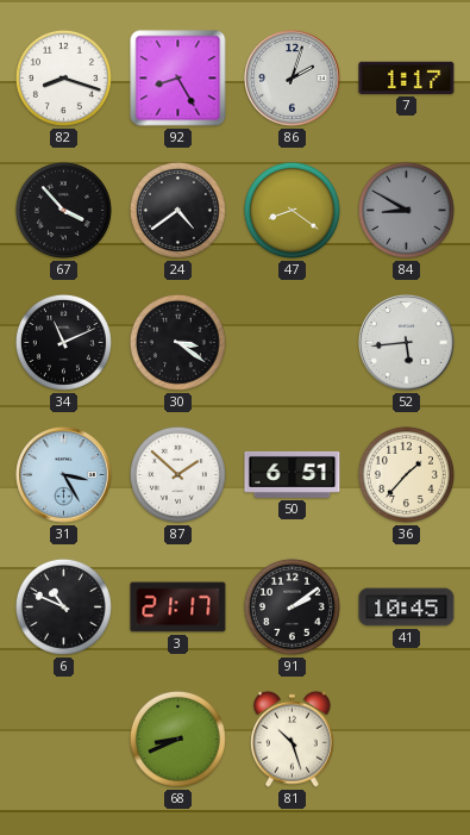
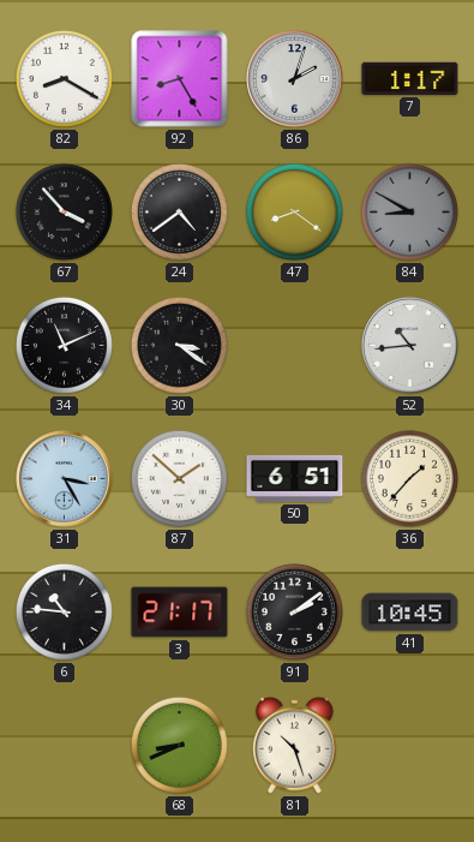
82: 8:18 -> 8:20 (64, 78)
52: 5:44 -> 10:44 (410, 346)
6: 10:49 -> 10:46 (64, 611)
